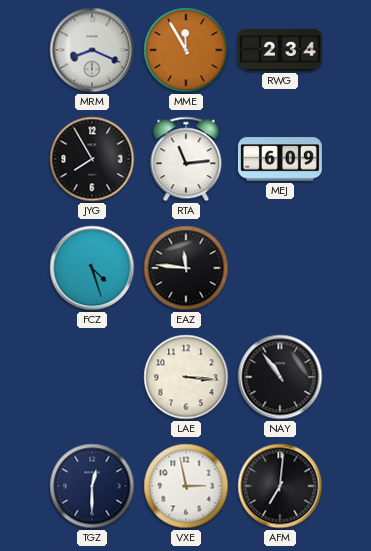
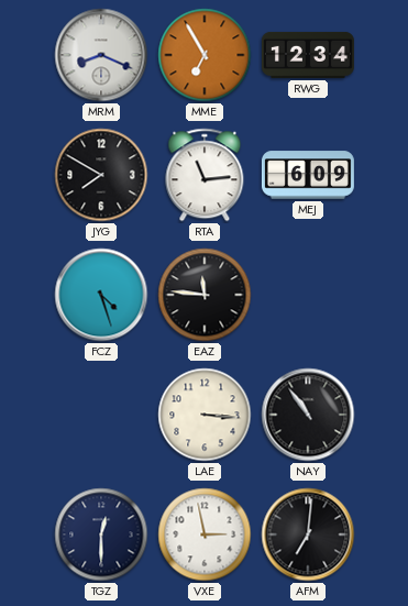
MME: 11:55 -> 6:55 (205, 55)
RWG: 2:34 -> 12:34 (308, 55)
JYG: 7:55 -> 7:50 (101, 175)
